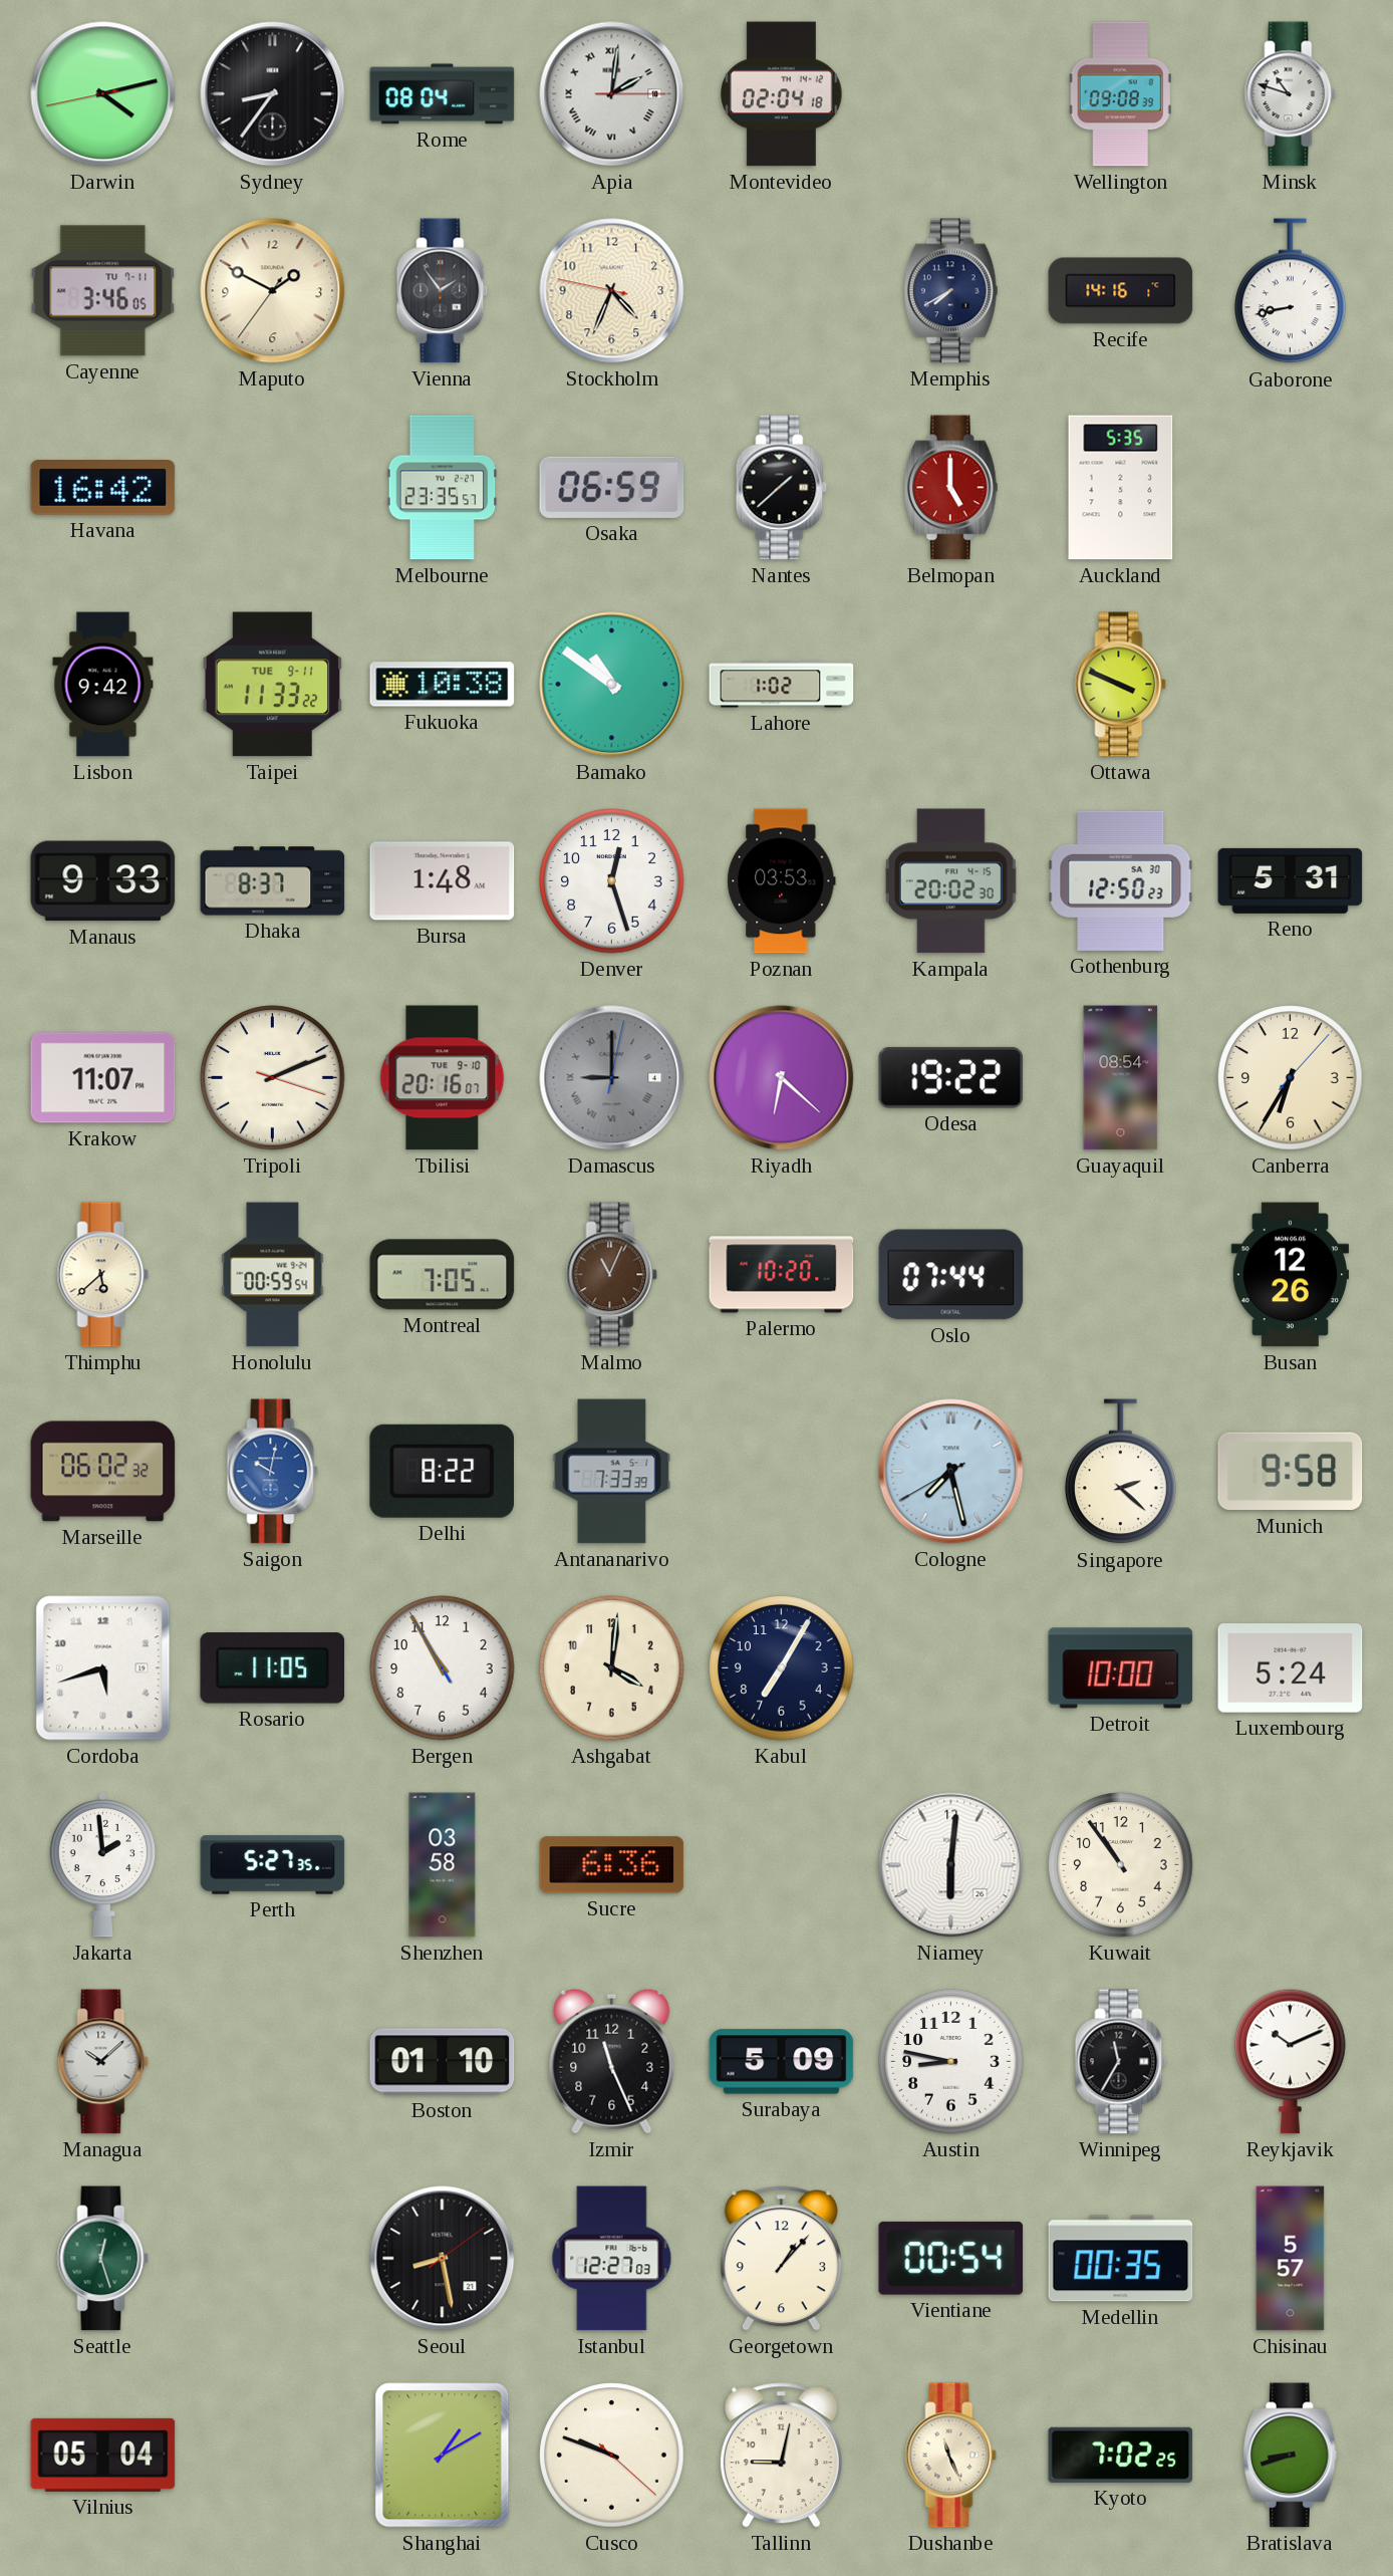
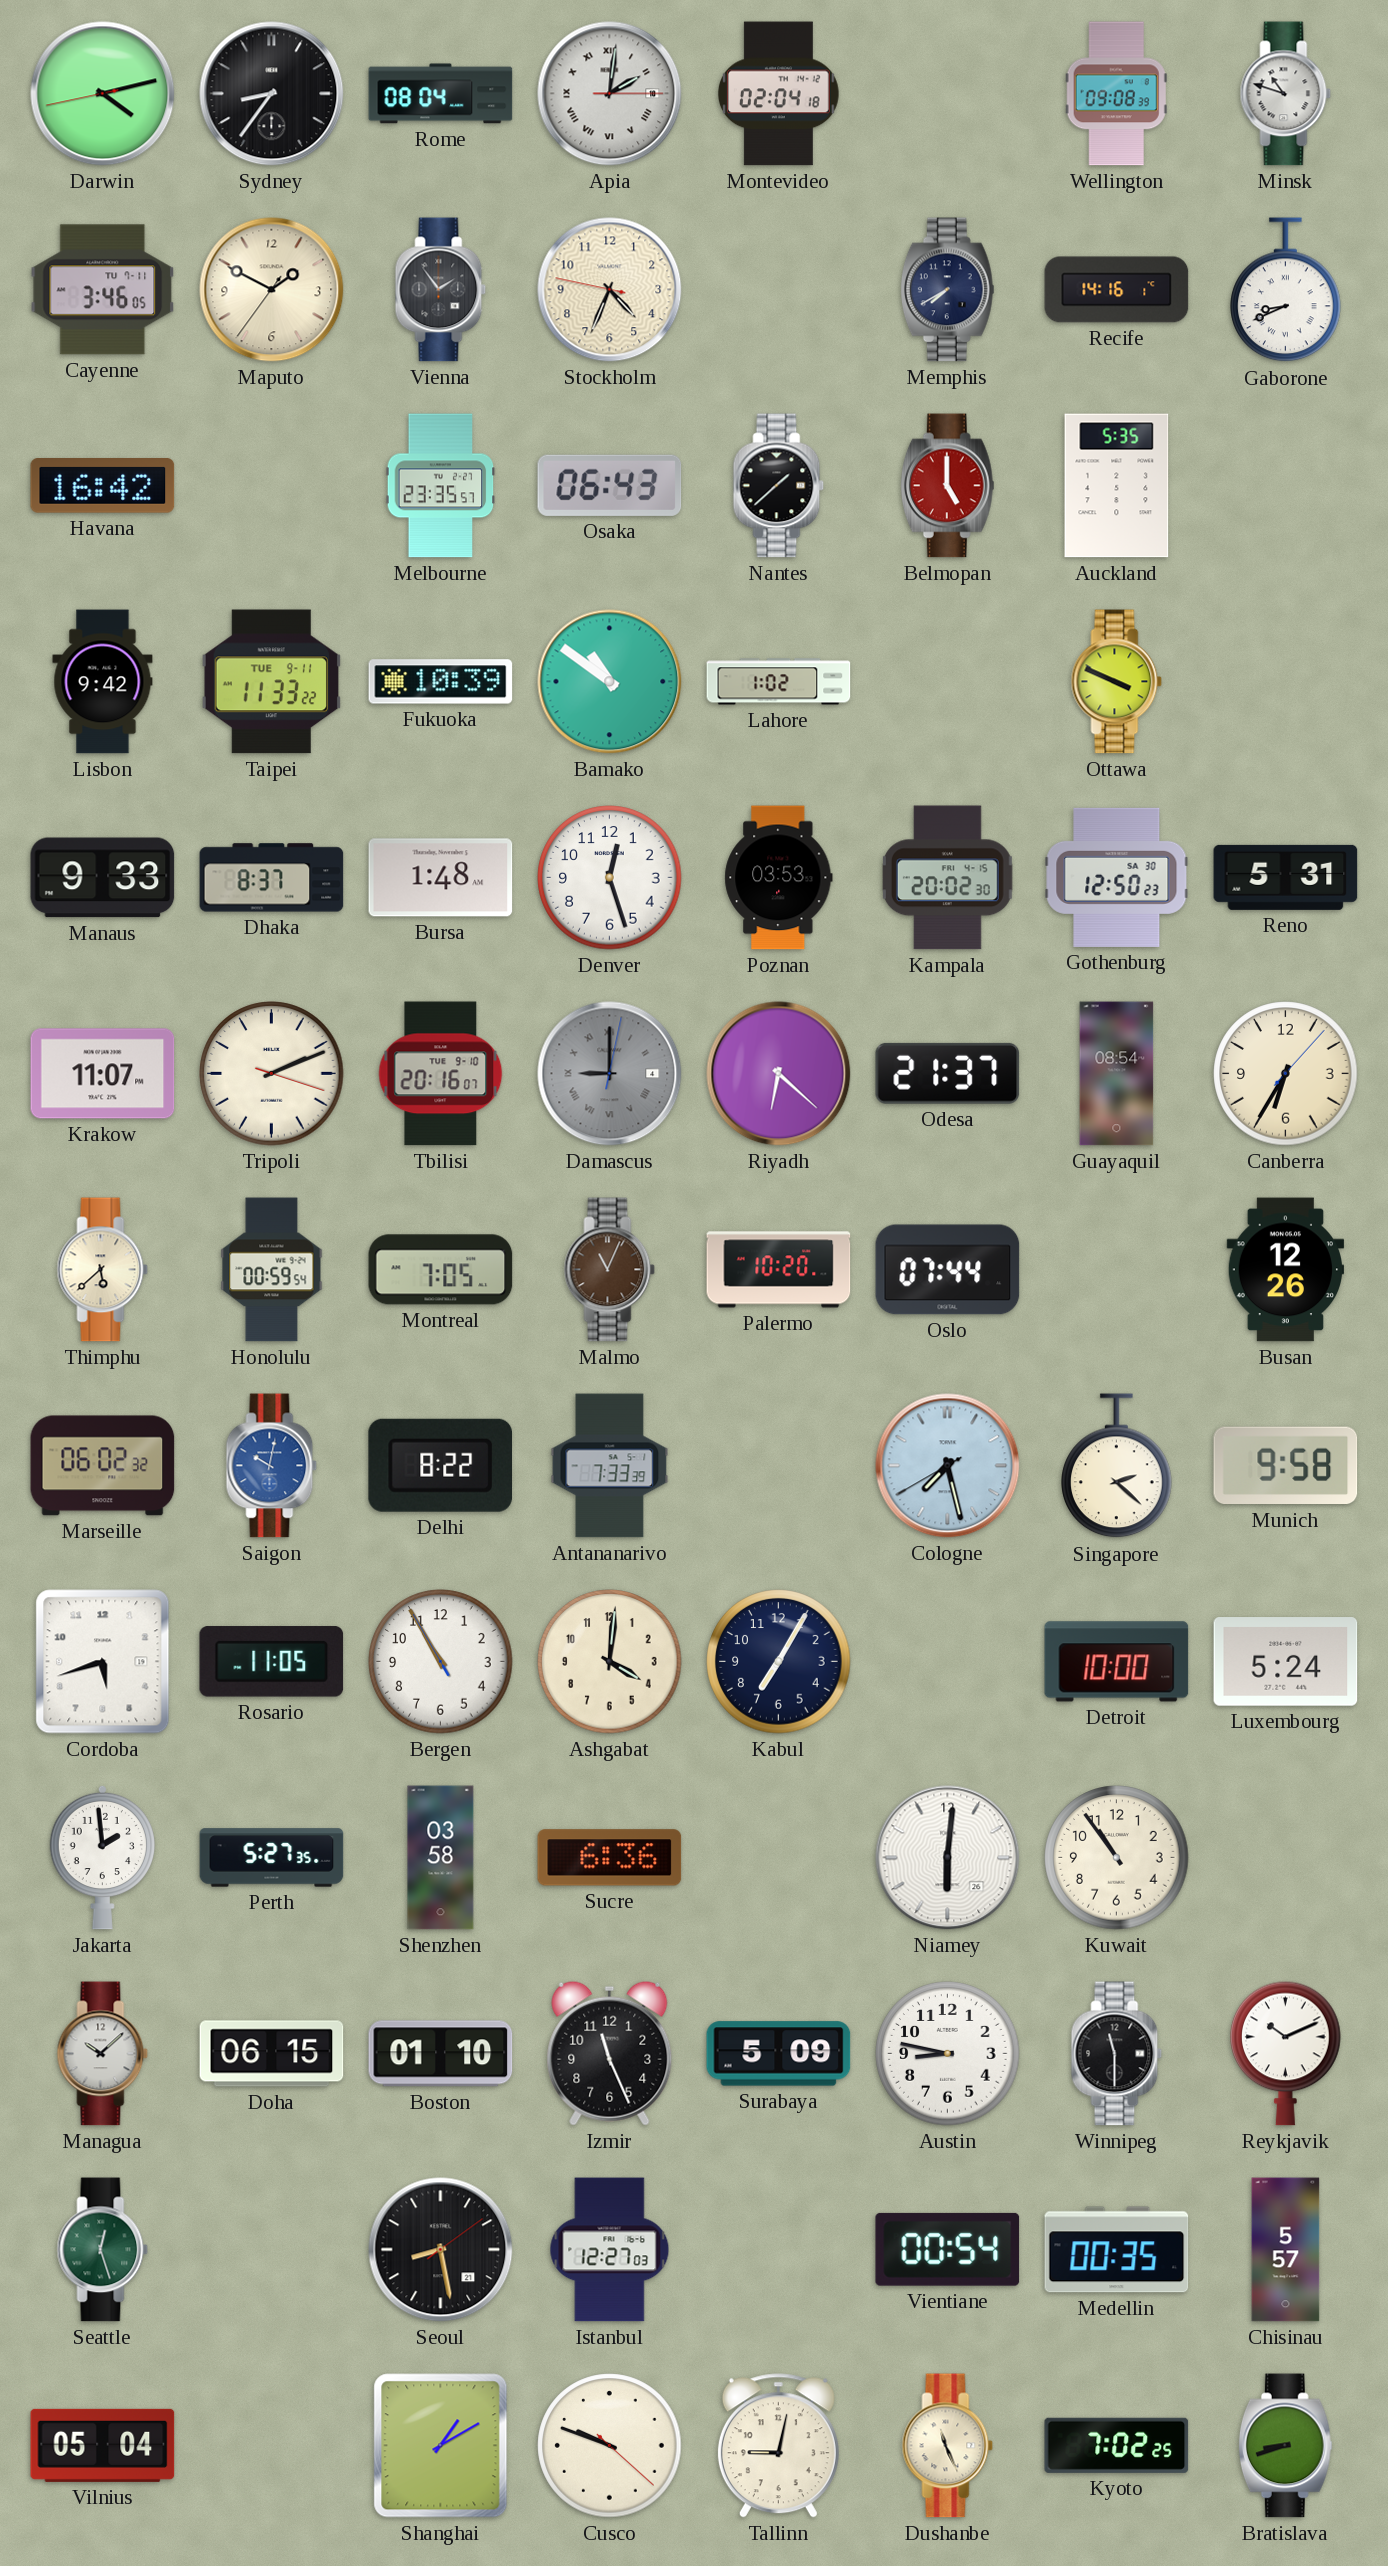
Gaborone: 8:43 -> 8:41 (1286, 290)
Osaka: 06:59 -> 06:43 (610, 485)
Fukuoka: 10:38 -> 10:39 (441, 682)
Odesa: 19:22 -> 21:37 (948, 1073)
Doha: none -> 06:15 (272, 2054)
Winnipeg: 11:35 -> 11:30 (1117, 2054)
Georgetown: 1:07 -> none (781, 2259)
